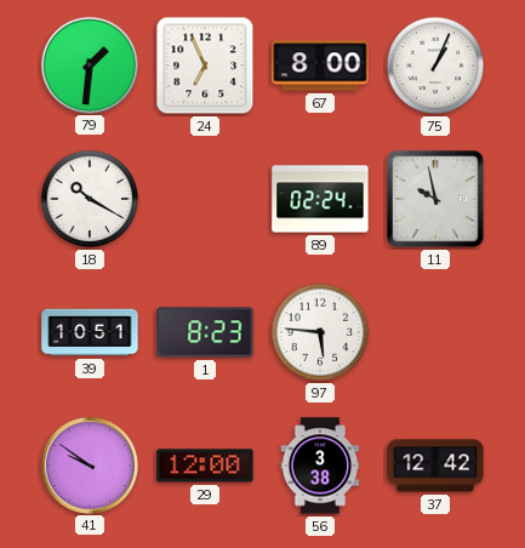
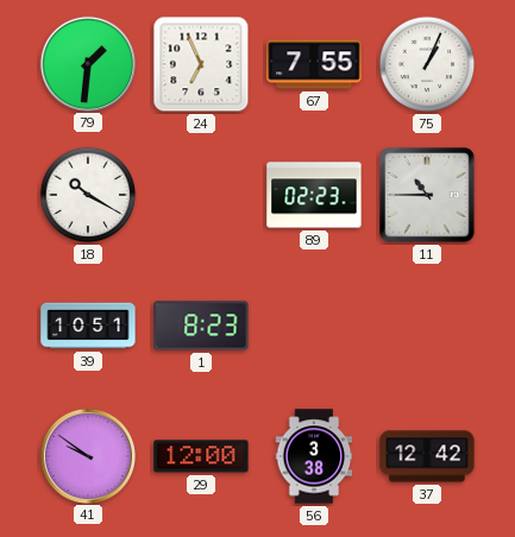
67: 8:00 -> 7:55 (314, 64)
89: 02:24 -> 02:23 (314, 195)
11: 9:58 -> 10:45 (427, 195)
97: 5:46 -> none (320, 332)
